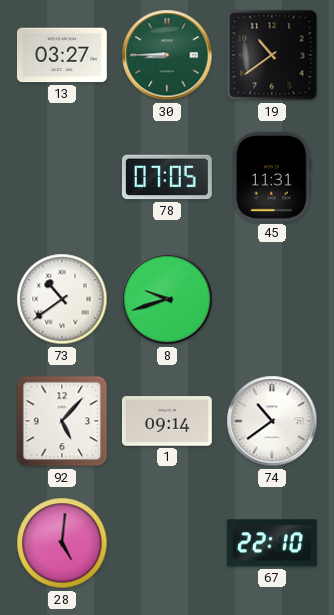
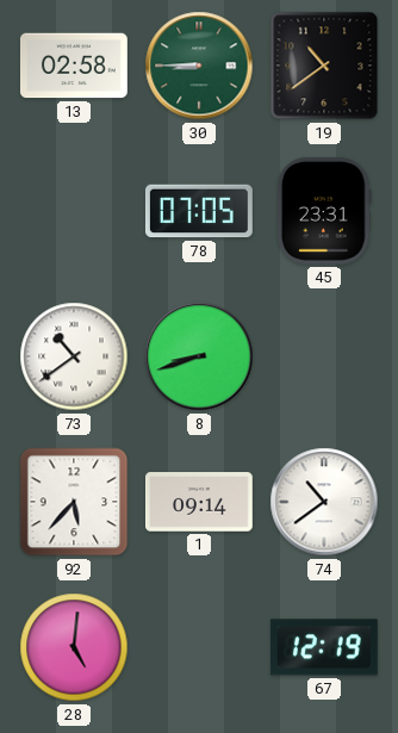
13: 03:27 -> 02:58 (74, 66)
45: 11:31 -> 23:31 (324, 211)
8: 9:42 -> 8:42 (199, 356)
92: 5:07 -> 5:37 (74, 502)
67: 22:10 -> 12:19 (324, 647)
